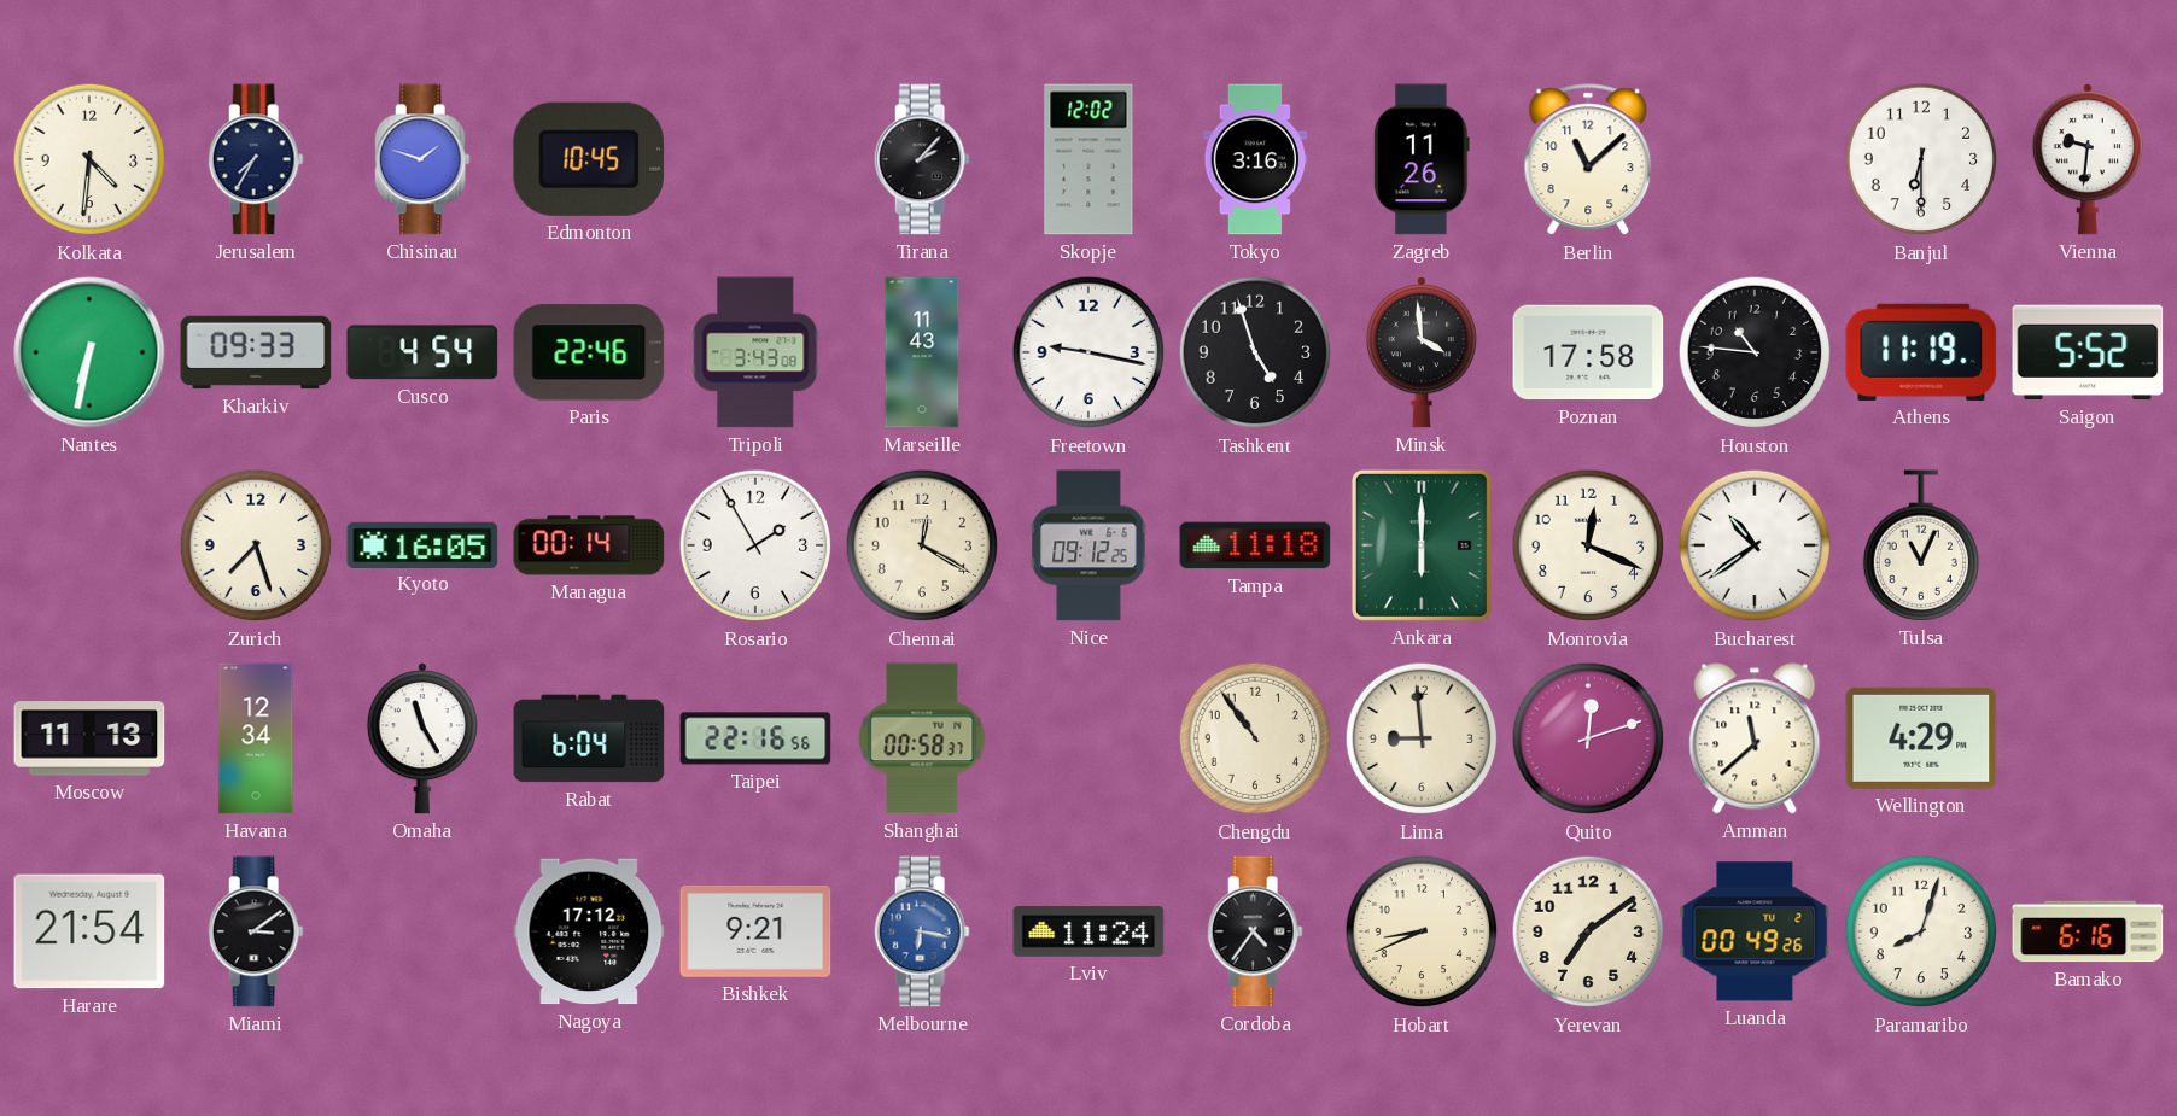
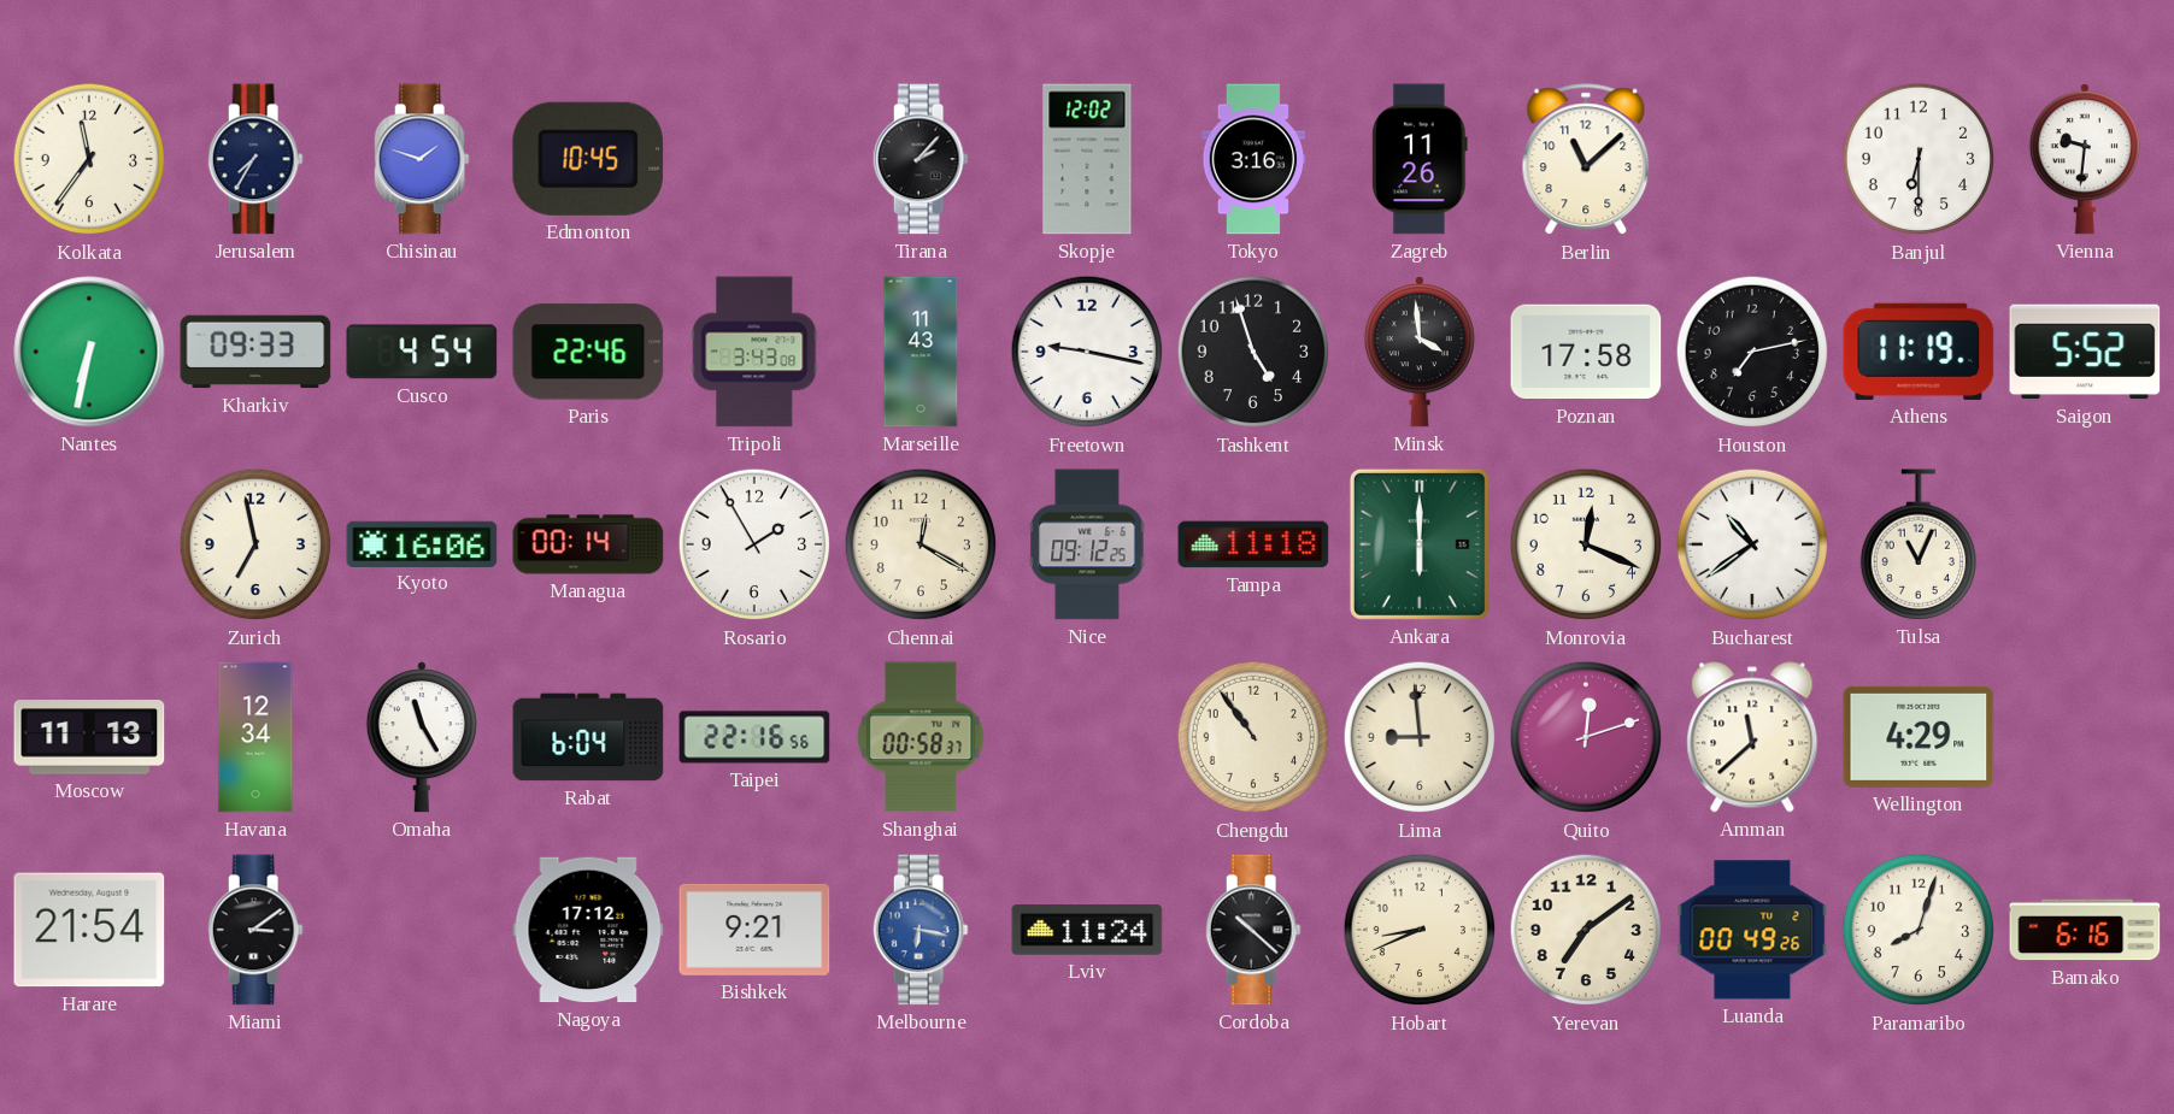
Kolkata: 4:31 -> 11:36 (89, 159)
Houston: 10:46 -> 7:13 (1752, 352)
Zurich: 7:27 -> 6:58 (255, 544)
Kyoto: 16:05 -> 16:06 (422, 543)
Cordoba: 4:36 -> 10:22 (1253, 930)
